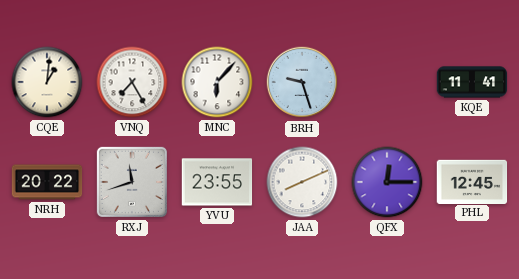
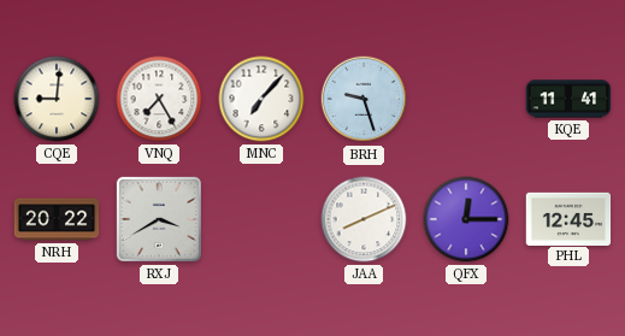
CQE: 1:01 -> 9:01 (57, 99)
MNC: 6:07 -> 7:07 (261, 99)
RXJ: 11:42 -> 3:40 (159, 219)
YVU: 23:55 -> none (217, 182)
